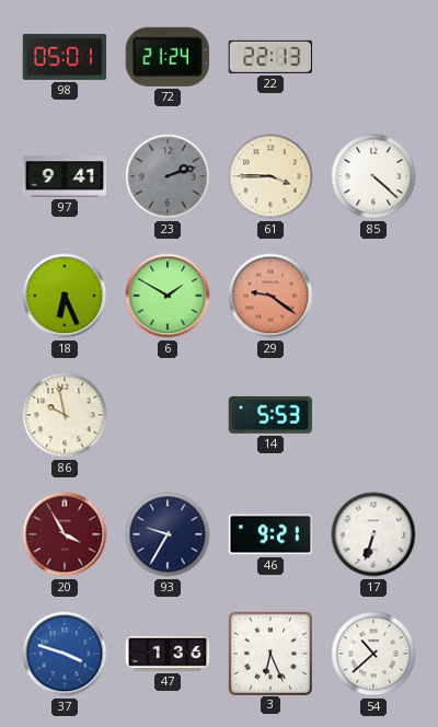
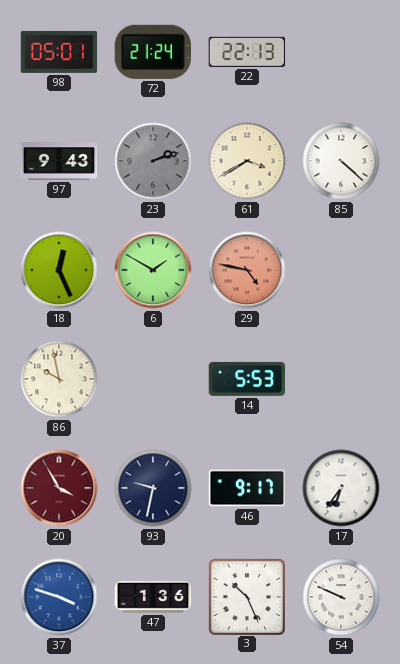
97: 9:41 -> 9:43 (59, 161)
61: 3:45 -> 3:40 (247, 161)
18: 6:26 -> 12:26 (59, 270)
29: 9:21 -> 4:47 (247, 270)
93: 9:35 -> 9:32 (153, 488)
46: 9:21 -> 9:17 (247, 488)
17: 6:33 -> 6:36 (341, 488)
3: 6:26 -> 10:26 (246, 596)
54: 10:38 -> 9:49 (341, 597)
